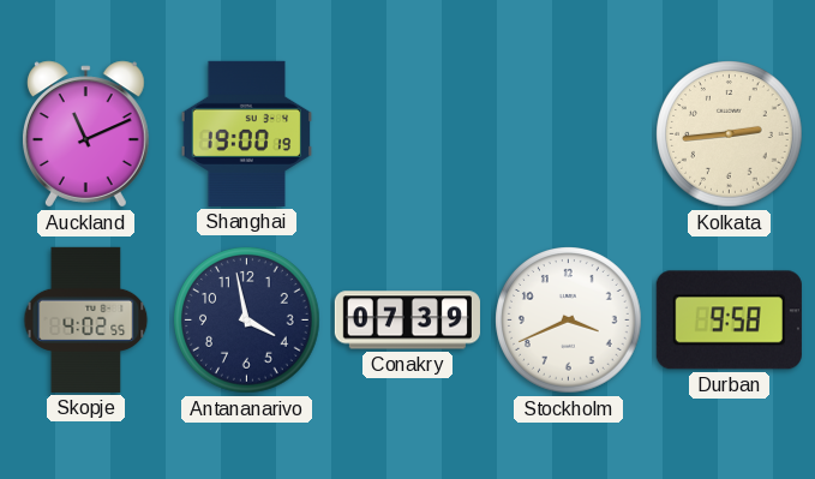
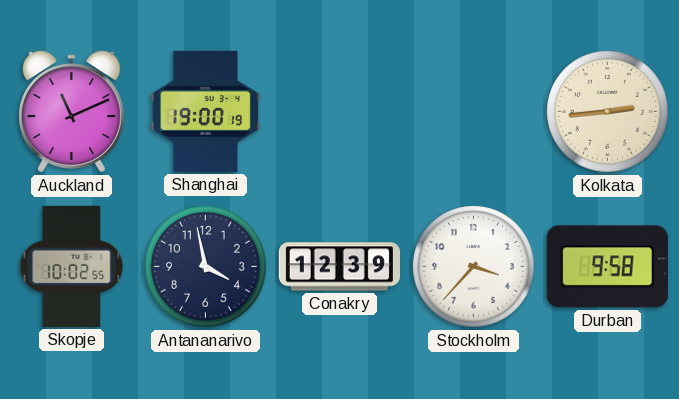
Skopje: 4:02 -> 10:02 (72, 266)
Conakry: 07:39 -> 12:39 (339, 267)
Stockholm: 3:41 -> 3:37 (474, 267)
